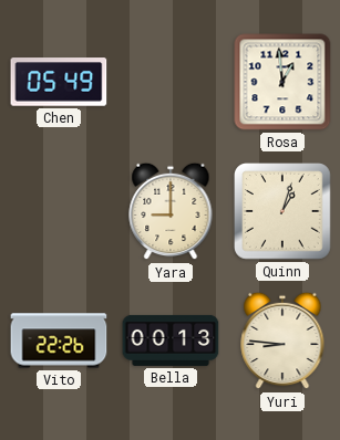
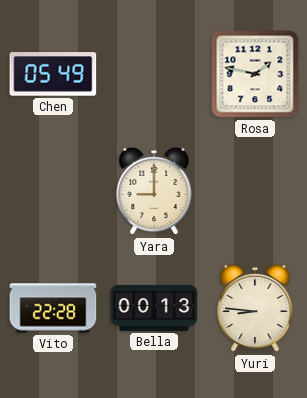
Rosa: 12:59 -> 1:47 (255, 74)
Quinn: 1:03 -> none (284, 212)
Vito: 22:26 -> 22:28 (53, 308)
